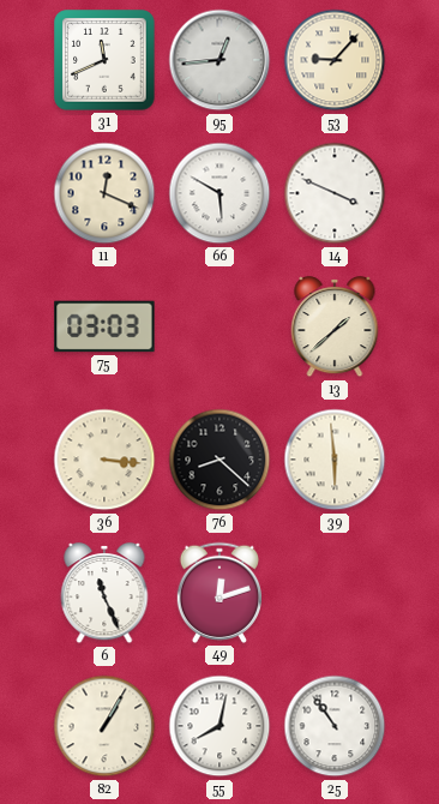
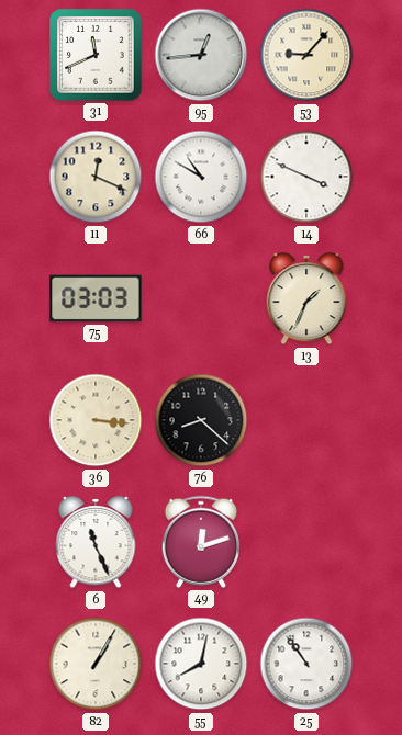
66: 5:50 -> 10:50 (201, 177)
13: 1:38 -> 1:34 (306, 298)
39: 5:59 -> none (335, 460)
